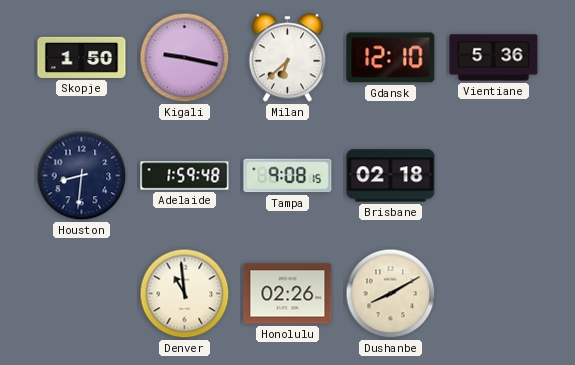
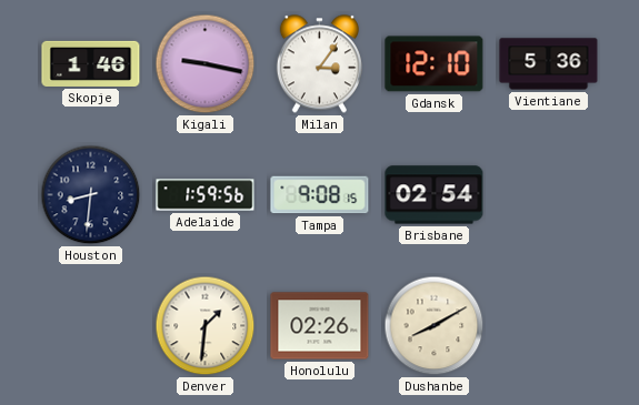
Skopje: 1:50 -> 1:46 (91, 63)
Milan: 6:38 -> 3:06 (319, 64)
Adelaide: 1:59:48 -> 1:59:56 (206, 195)
Brisbane: 02:18 -> 02:54 (435, 195)
Denver: 10:59 -> 1:31 (206, 326)
